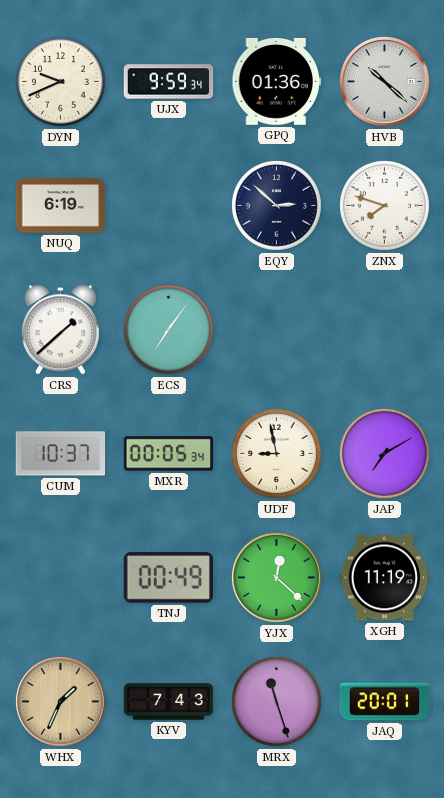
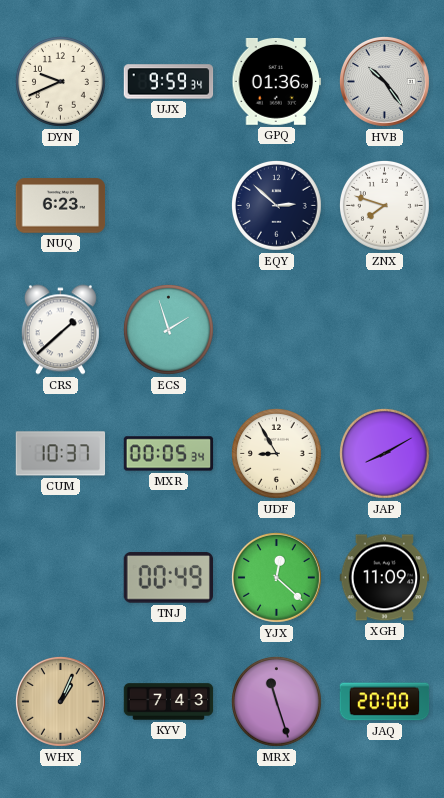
HVB: 10:22 -> 10:24 (384, 81)
NUQ: 6:19 -> 6:23 (61, 206)
ECS: 7:06 -> 1:57 (169, 330)
UDF: 8:58 -> 8:55 (277, 454)
JAP: 7:10 -> 8:10 (385, 454)
XGH: 11:19 -> 11:09 (385, 578)
WHX: 1:34 -> 1:04 (60, 701)
JAQ: 20:01 -> 20:00 (385, 702)
